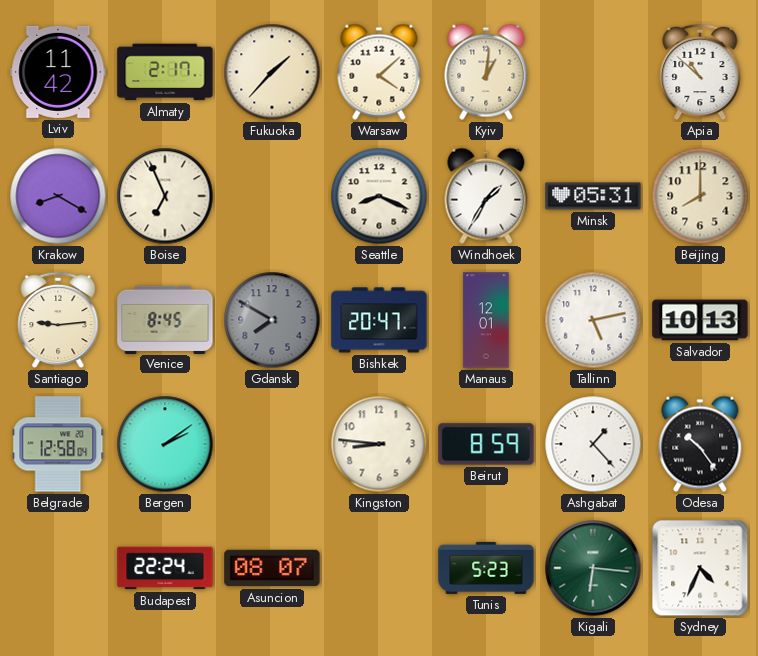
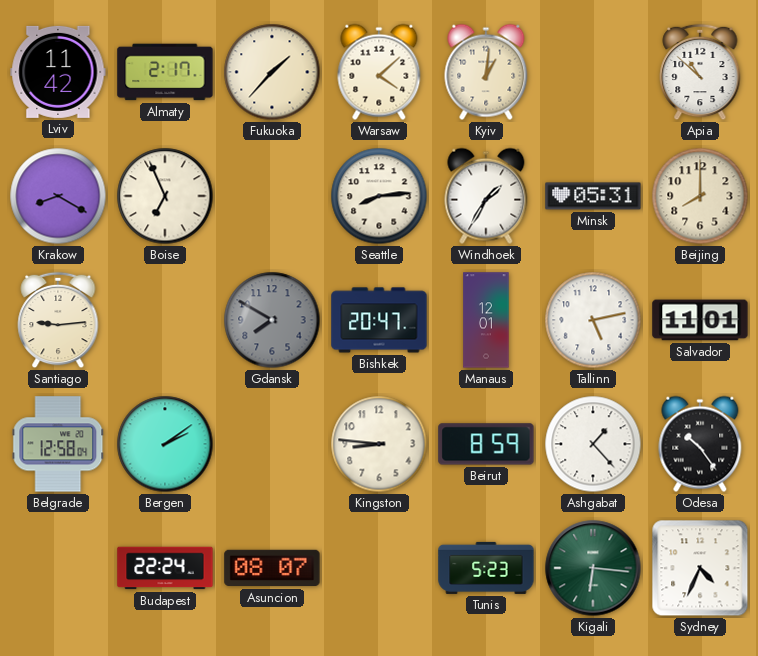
Seattle: 8:19 -> 8:14 (379, 196)
Venice: 8:45 -> none (165, 319)
Salvador: 10:13 -> 11:01 (700, 320)
